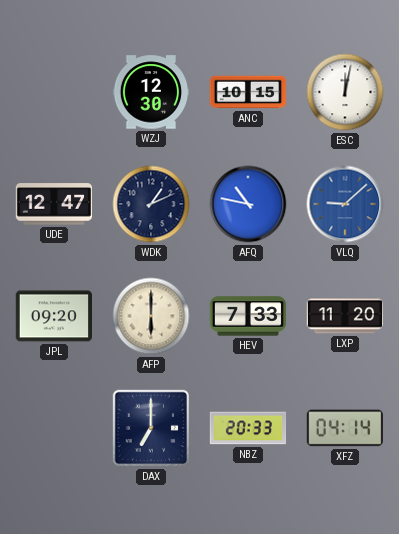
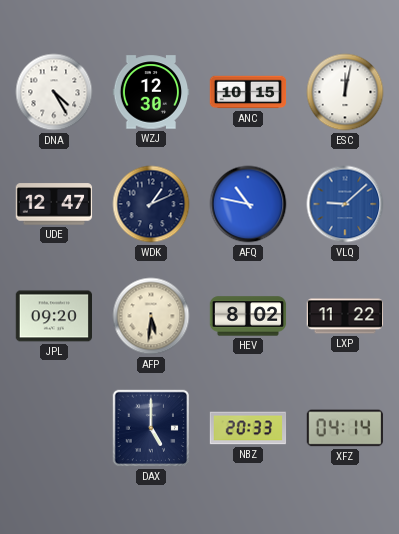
DNA: none -> 4:25 (54, 92)
AFP: 6:00 -> 5:31 (151, 316)
HEV: 7:33 -> 8:02 (248, 316)
LXP: 11:20 -> 11:22 (345, 316)
DAX: 7:00 -> 5:00 (151, 428)
